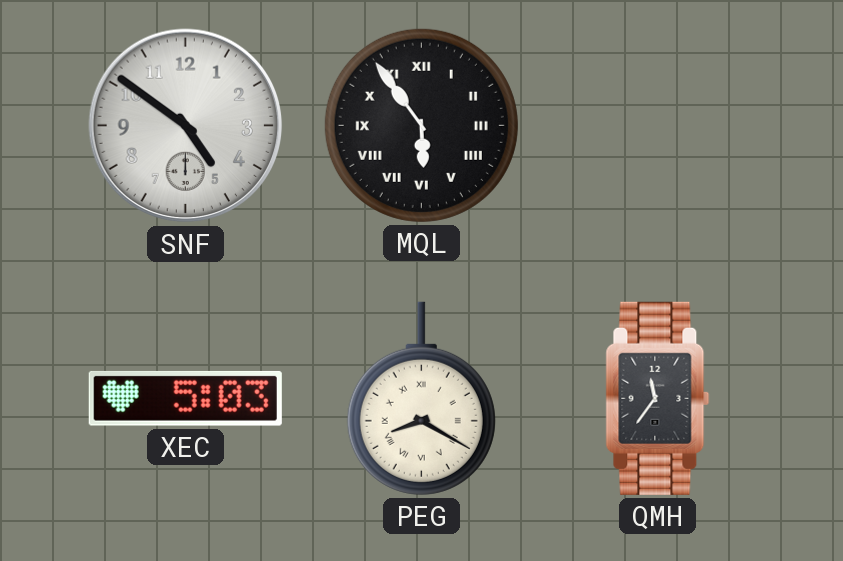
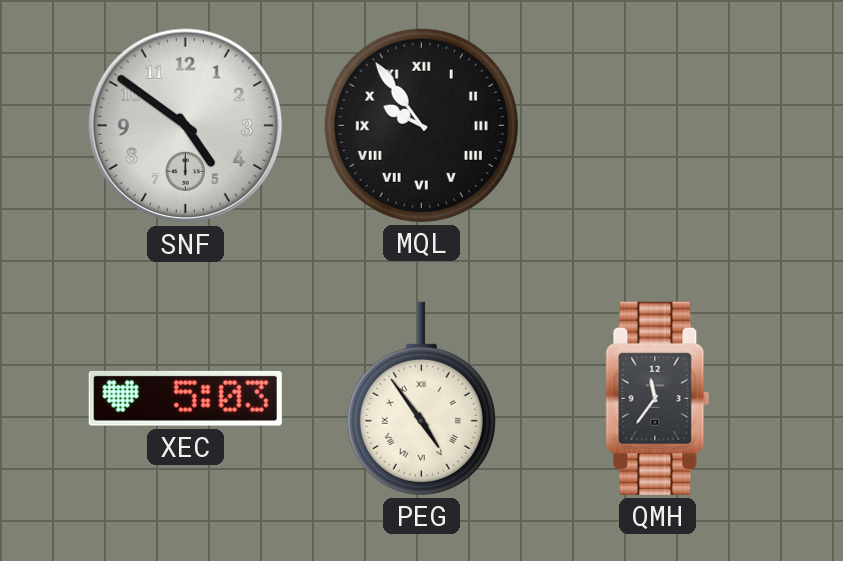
MQL: 5:54 -> 9:54 (421, 125)
PEG: 8:20 -> 4:54 (421, 398)
